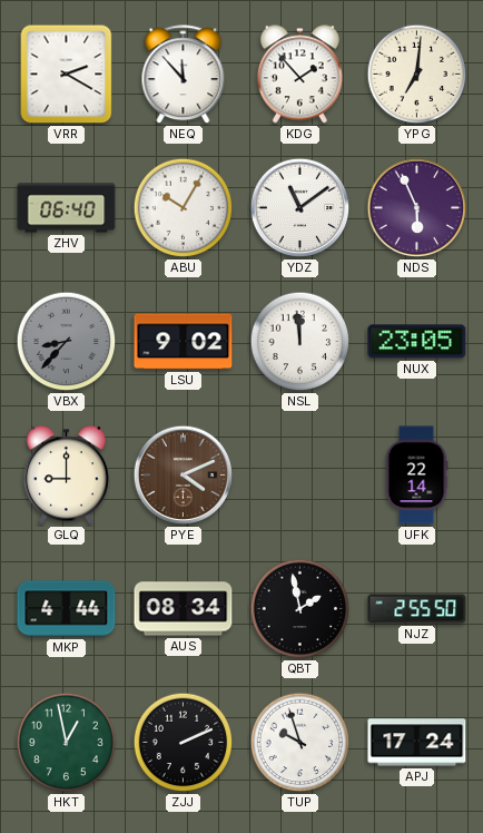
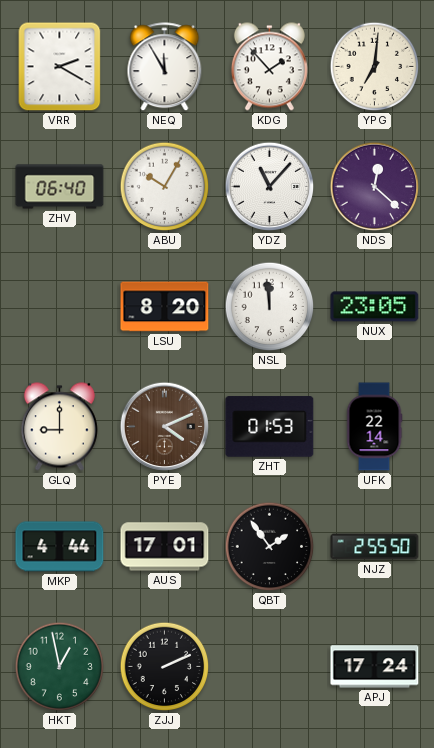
NEQ: 11:53 -> 11:55 (165, 67)
YDZ: 11:09 -> 11:07 (270, 187)
NDS: 5:56 -> 12:22 (375, 187)
VBX: 8:37 -> none (67, 342)
LSU: 9:02 -> 8:20 (165, 307)
ZHT: none -> 01:53 (270, 427)
AUS: 08:34 -> 17:01 (165, 547)
QBT: 1:58 -> 1:54 (270, 547)
TUP: 9:57 -> none (300, 743)
